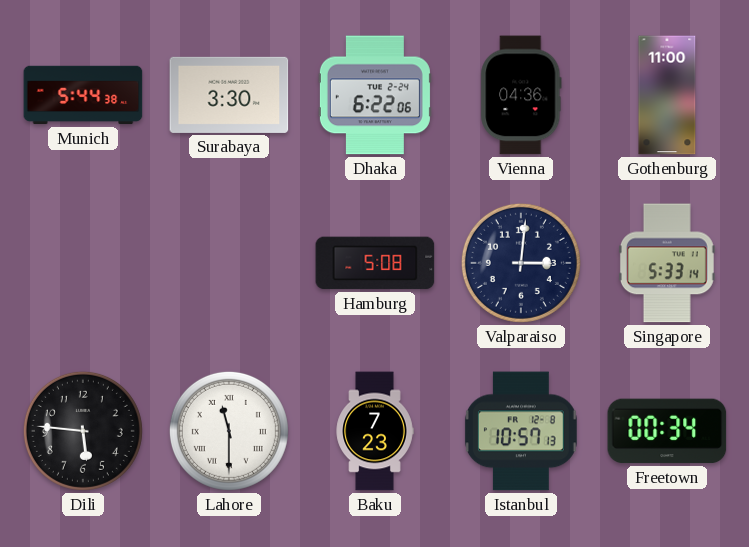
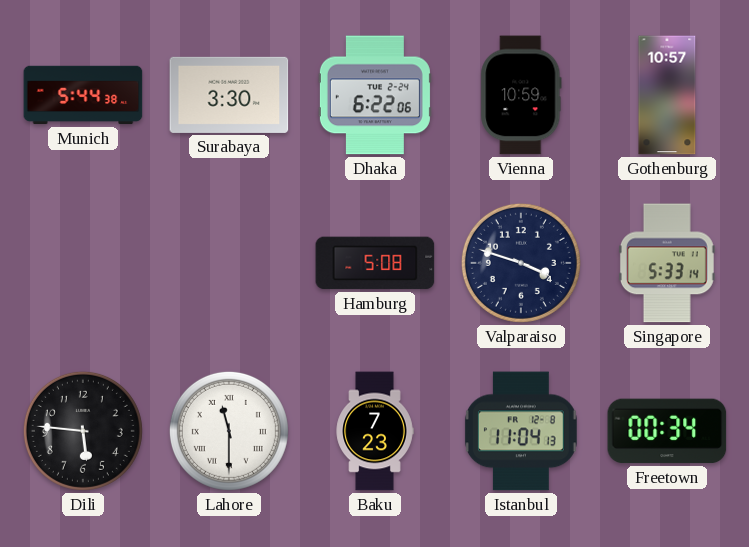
Vienna: 04:36 -> 10:59 (521, 95)
Gothenburg: 11:00 -> 10:57 (667, 95)
Valparaiso: 3:01 -> 3:48 (521, 263)
Istanbul: 10:57 -> 11:04 (521, 431)
